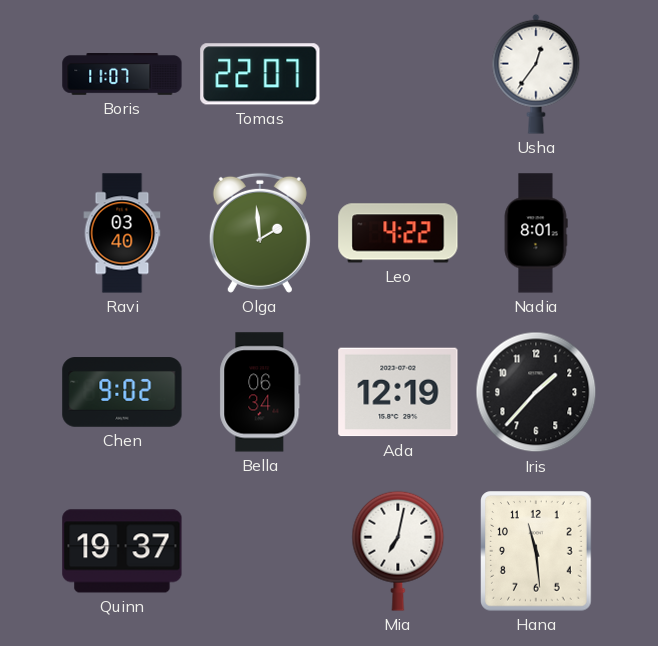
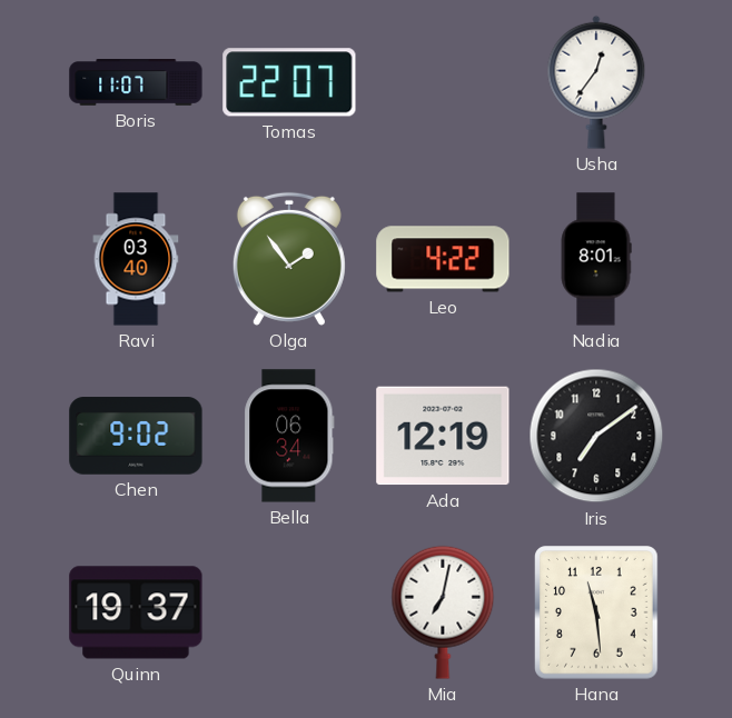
Olga: 1:59 -> 1:54 (289, 259)
Iris: 1:37 -> 7:09 (596, 436)
